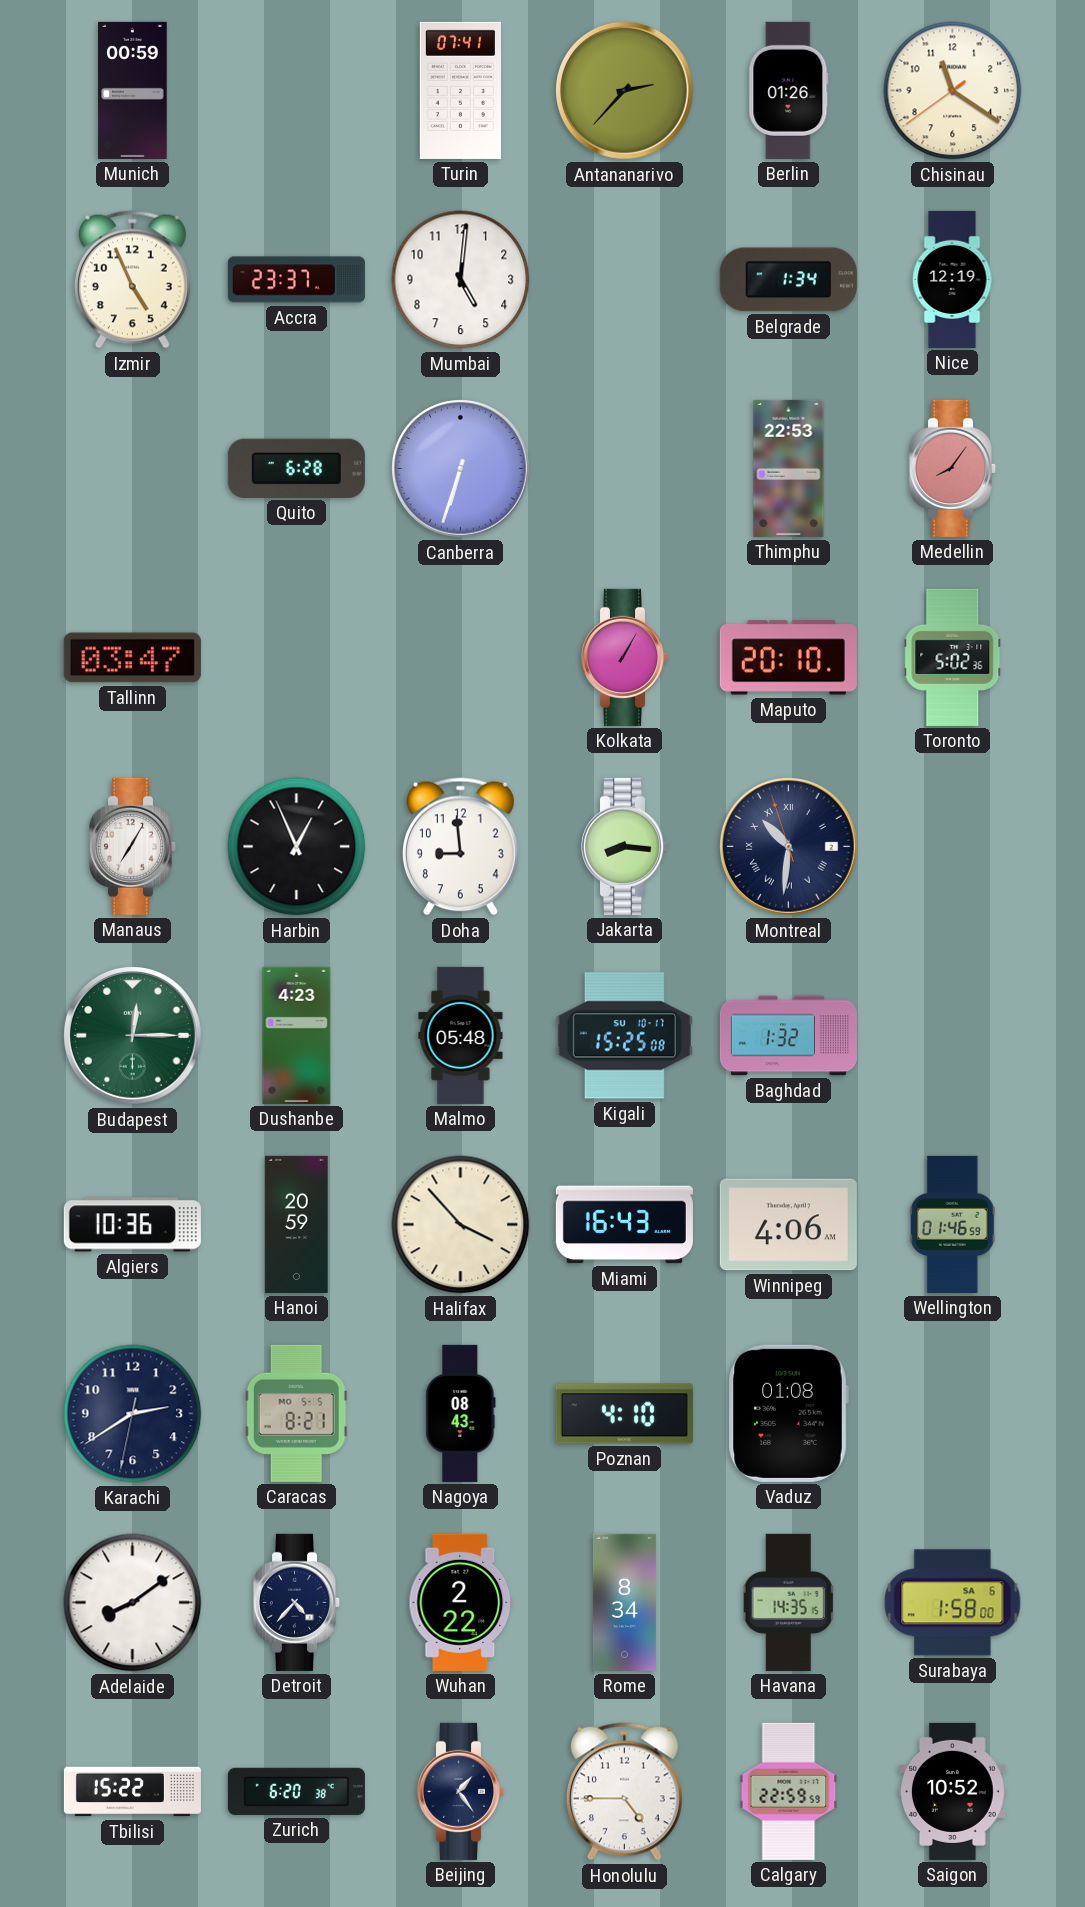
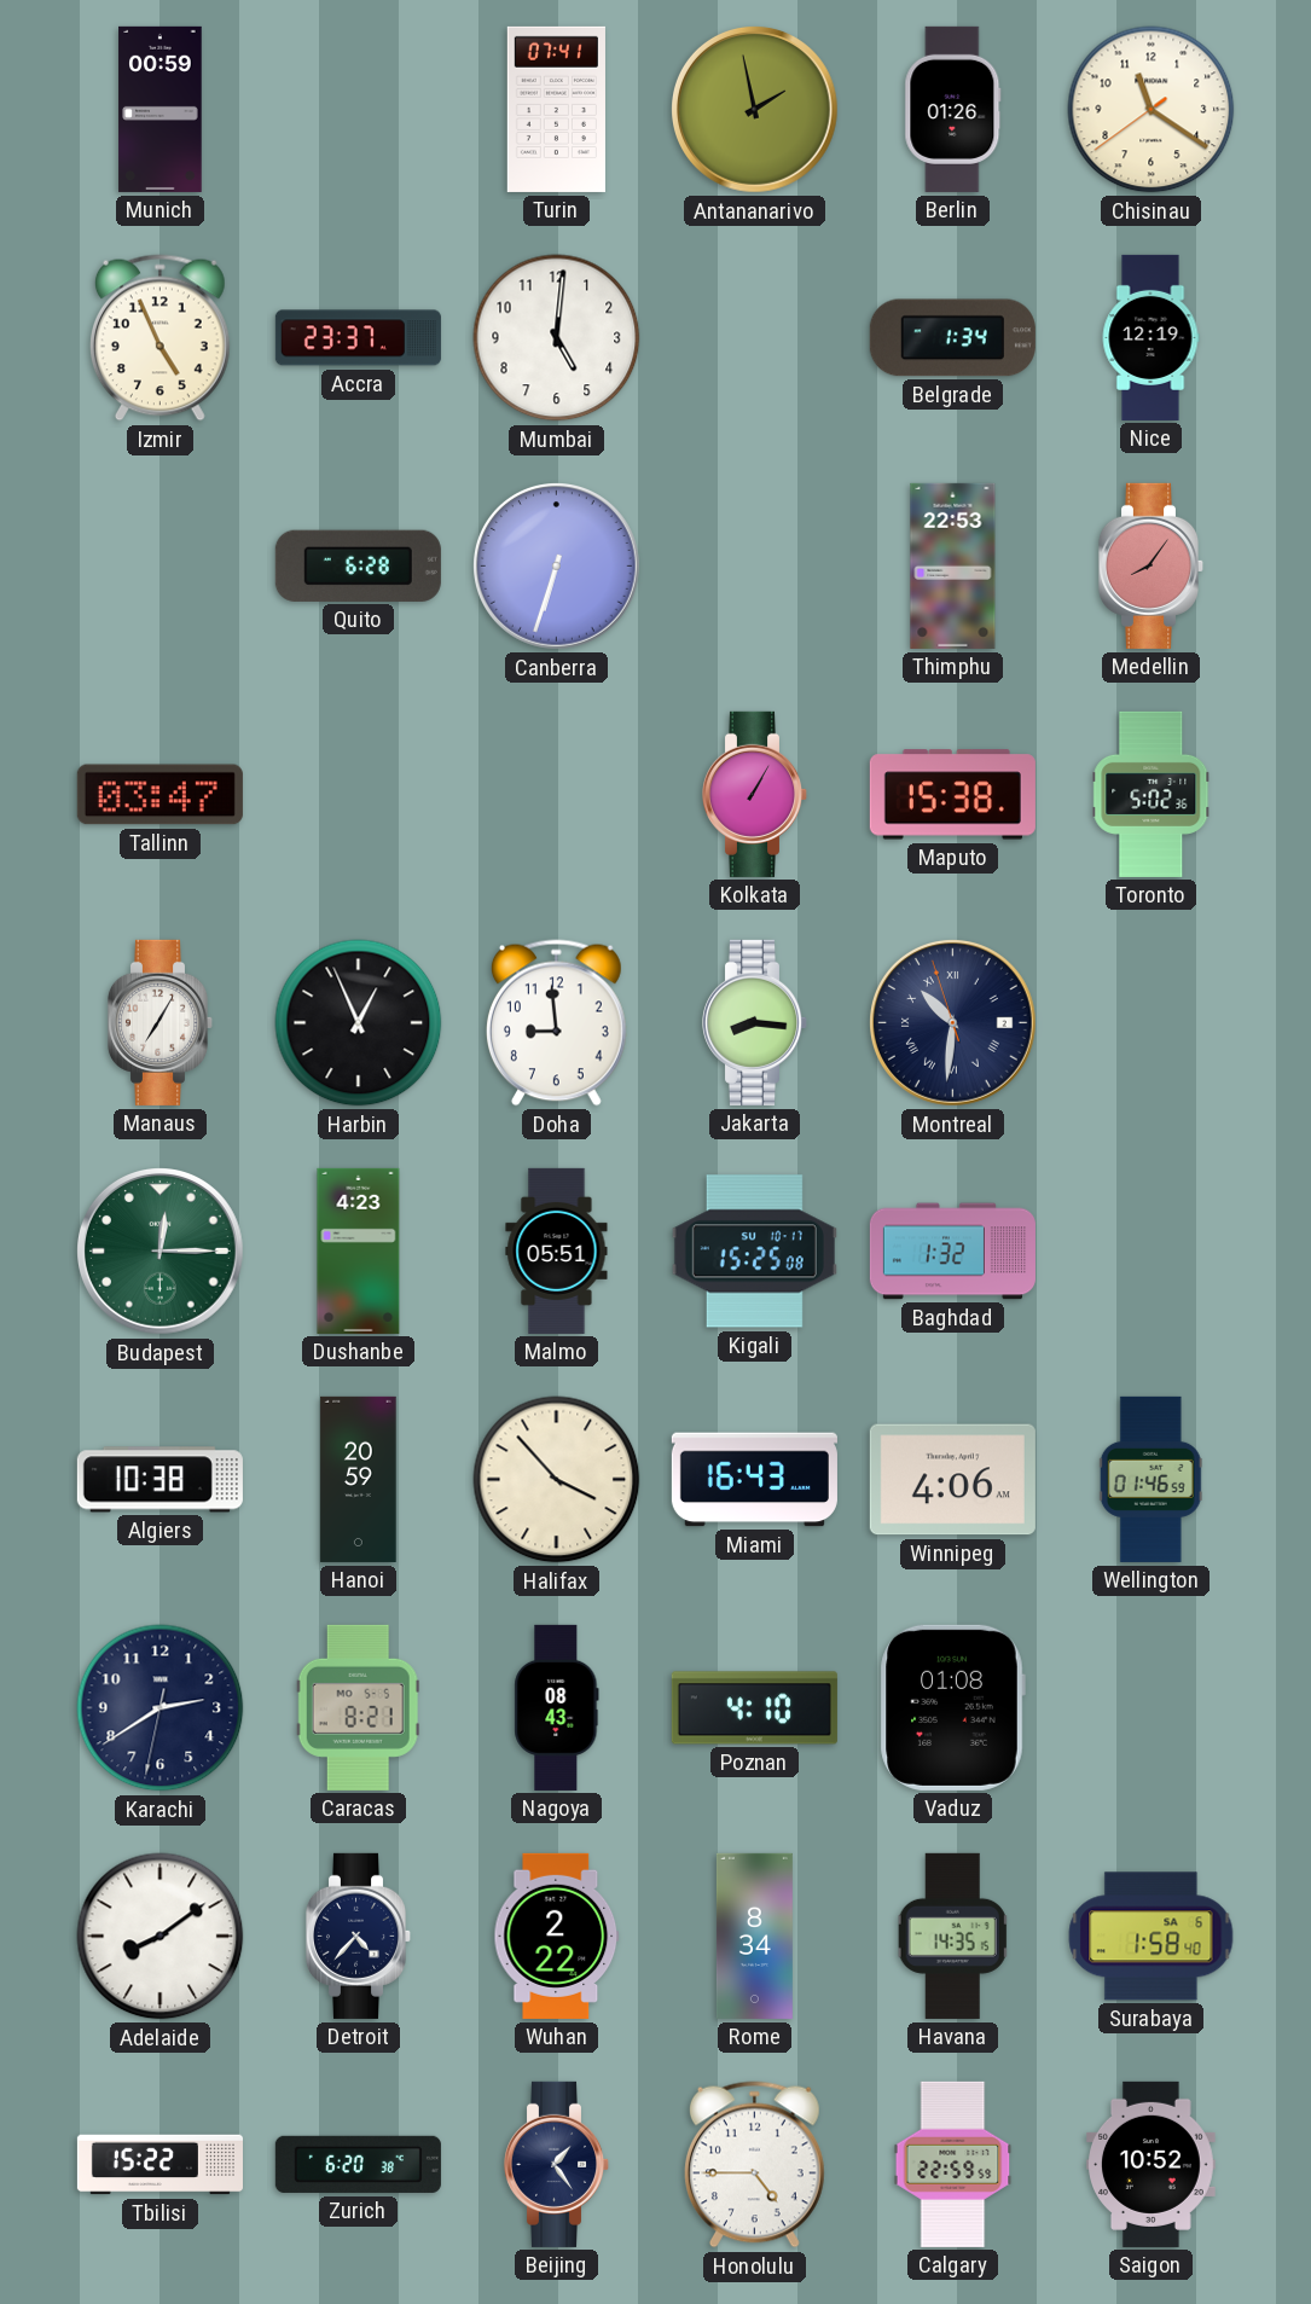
Antananarivo: 2:37 -> 1:58 (755, 110)
Maputo: 20:10 -> 15:38 (952, 795)
Malmo: 05:48 -> 05:51 (557, 1250)
Algiers: 10:36 -> 10:38 (159, 1480)
Surabaya: 1:58:00 -> 1:58:40 (1152, 1937)
